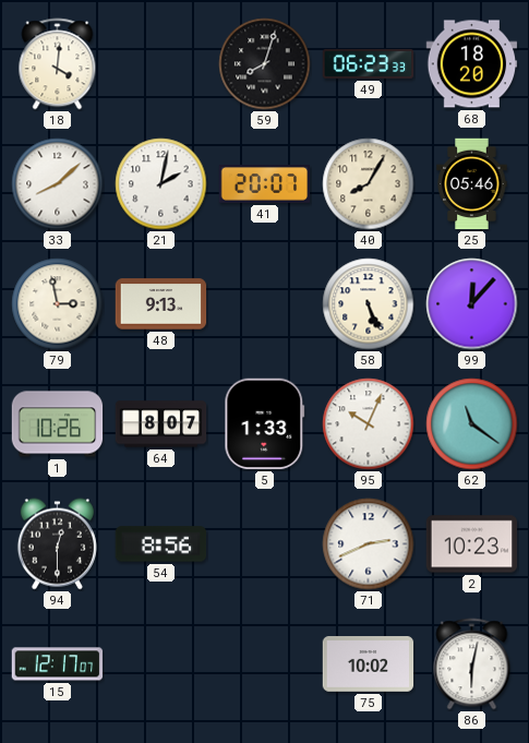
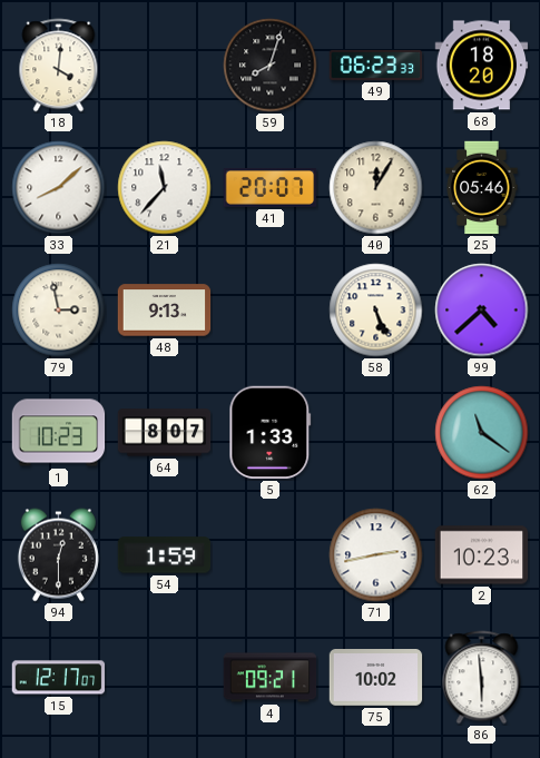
21: 2:02 -> 11:37 (165, 188)
40: 8:05 -> 12:05 (376, 188)
99: 12:07 -> 4:38 (482, 311)
1: 10:26 -> 10:23 (59, 433)
95: 10:04 -> none (369, 424)
54: 8:56 -> 1:59 (165, 555)
71: 2:41 -> 2:43 (376, 555)
4: none -> 09:21 (271, 678)
86: 6:02 -> 5:59 (482, 678)
